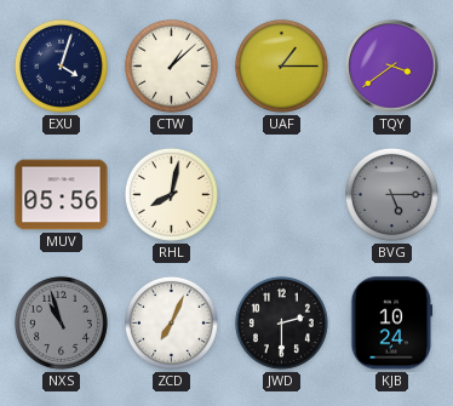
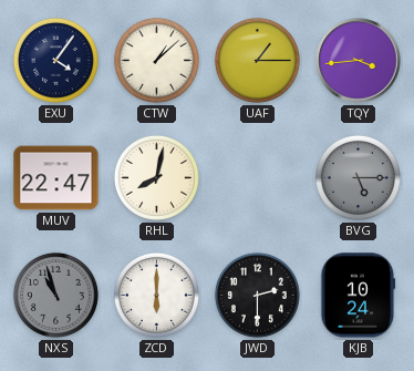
EXU: 4:03 -> 4:06 (55, 60)
TQY: 3:39 -> 3:44 (359, 61)
MUV: 05:56 -> 22:47 (56, 178)
ZCD: 7:04 -> 6:00 (156, 295)
